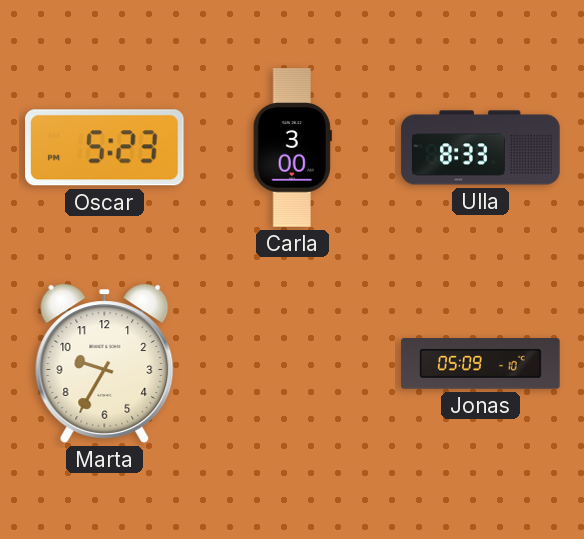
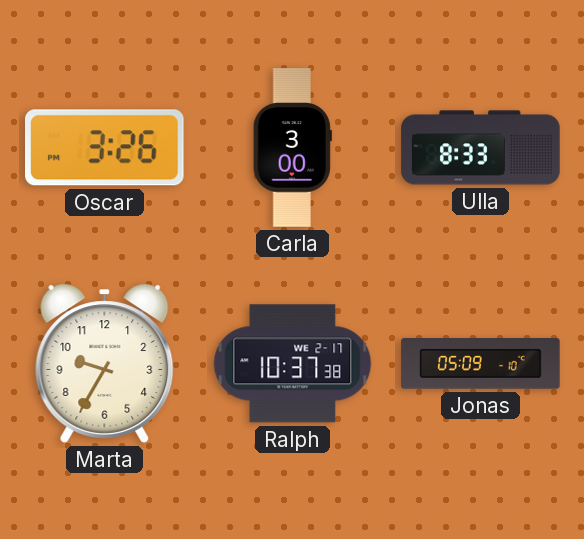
Oscar: 5:23 -> 3:26 (105, 148)
Ralph: none -> 10:37 (293, 364)
